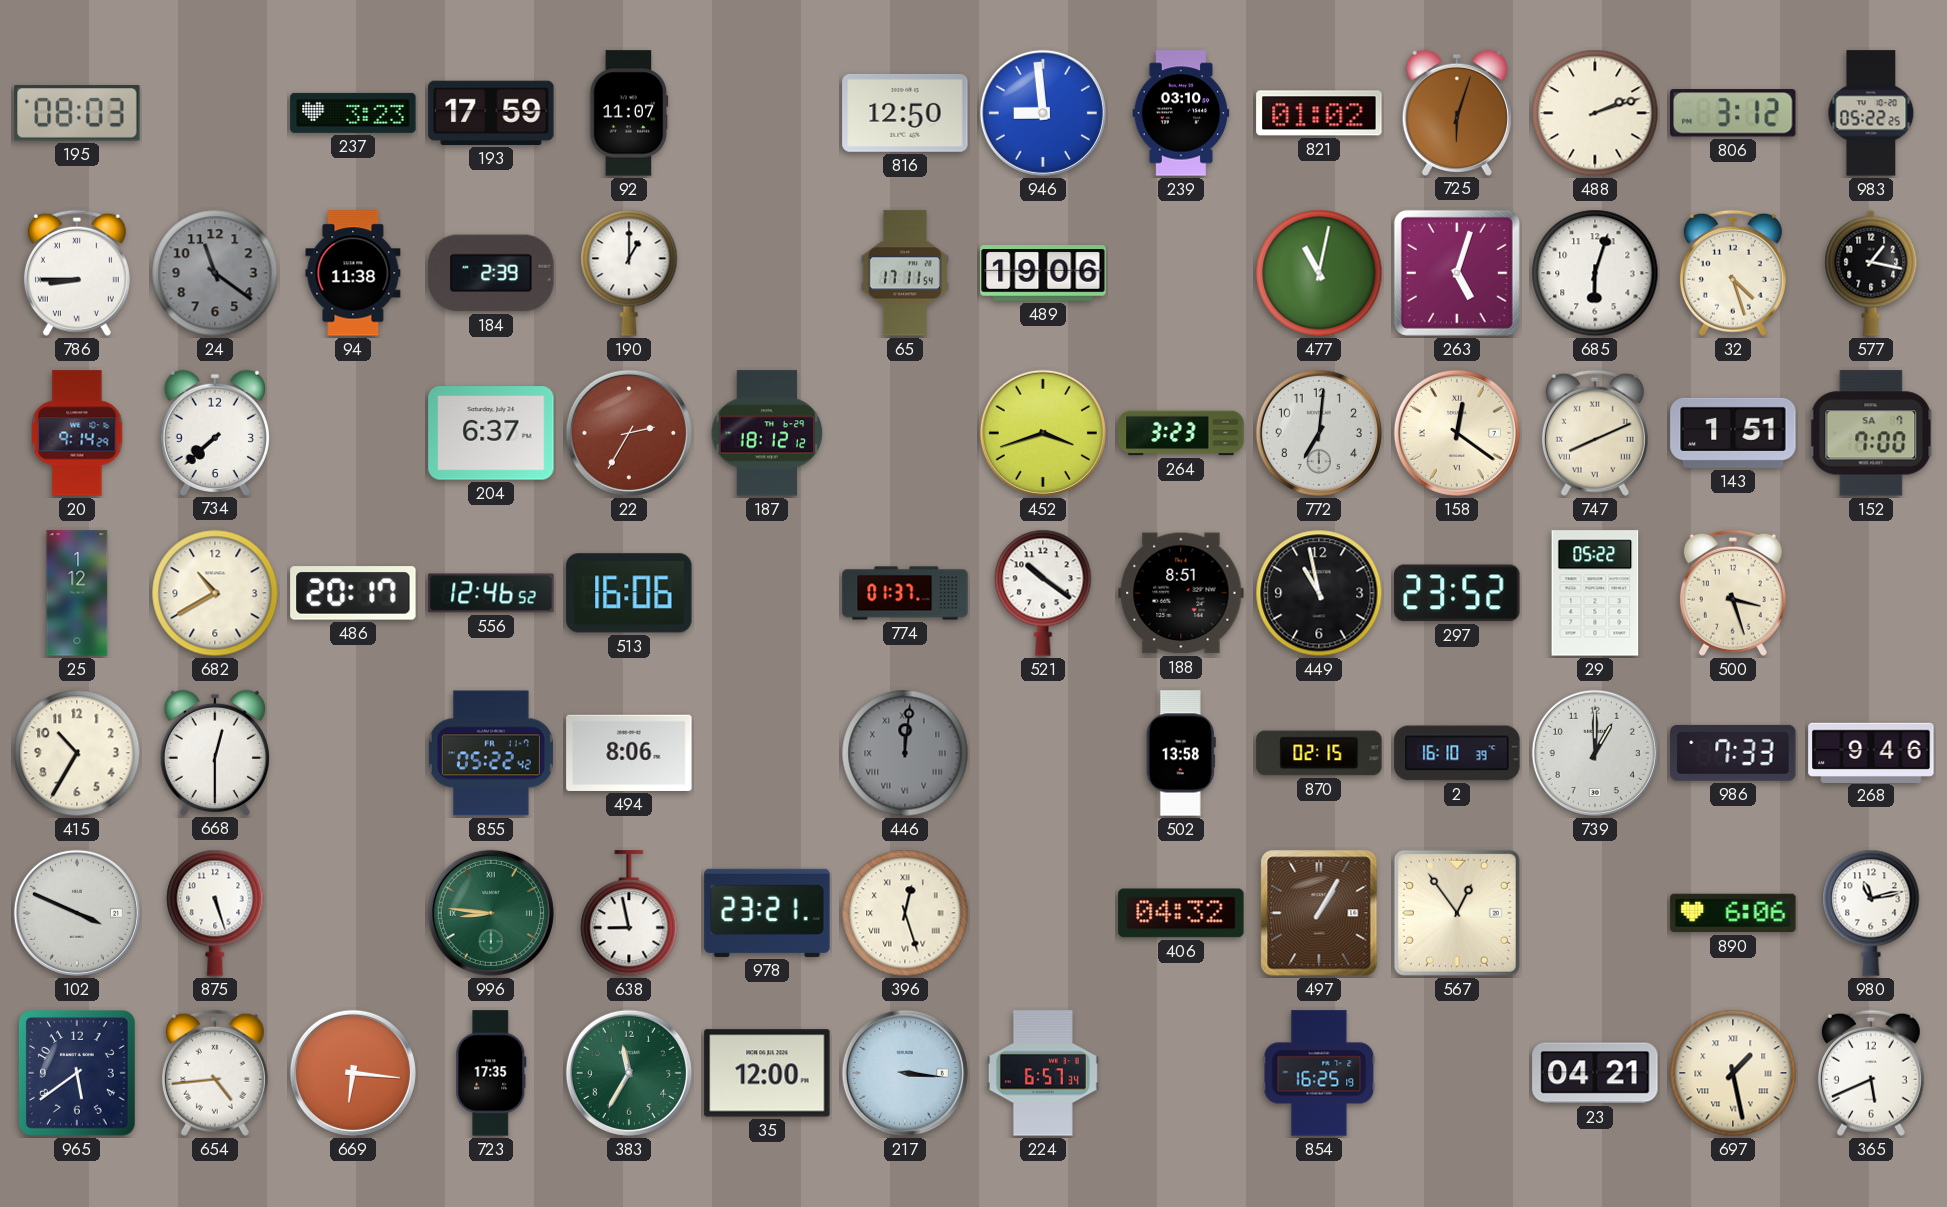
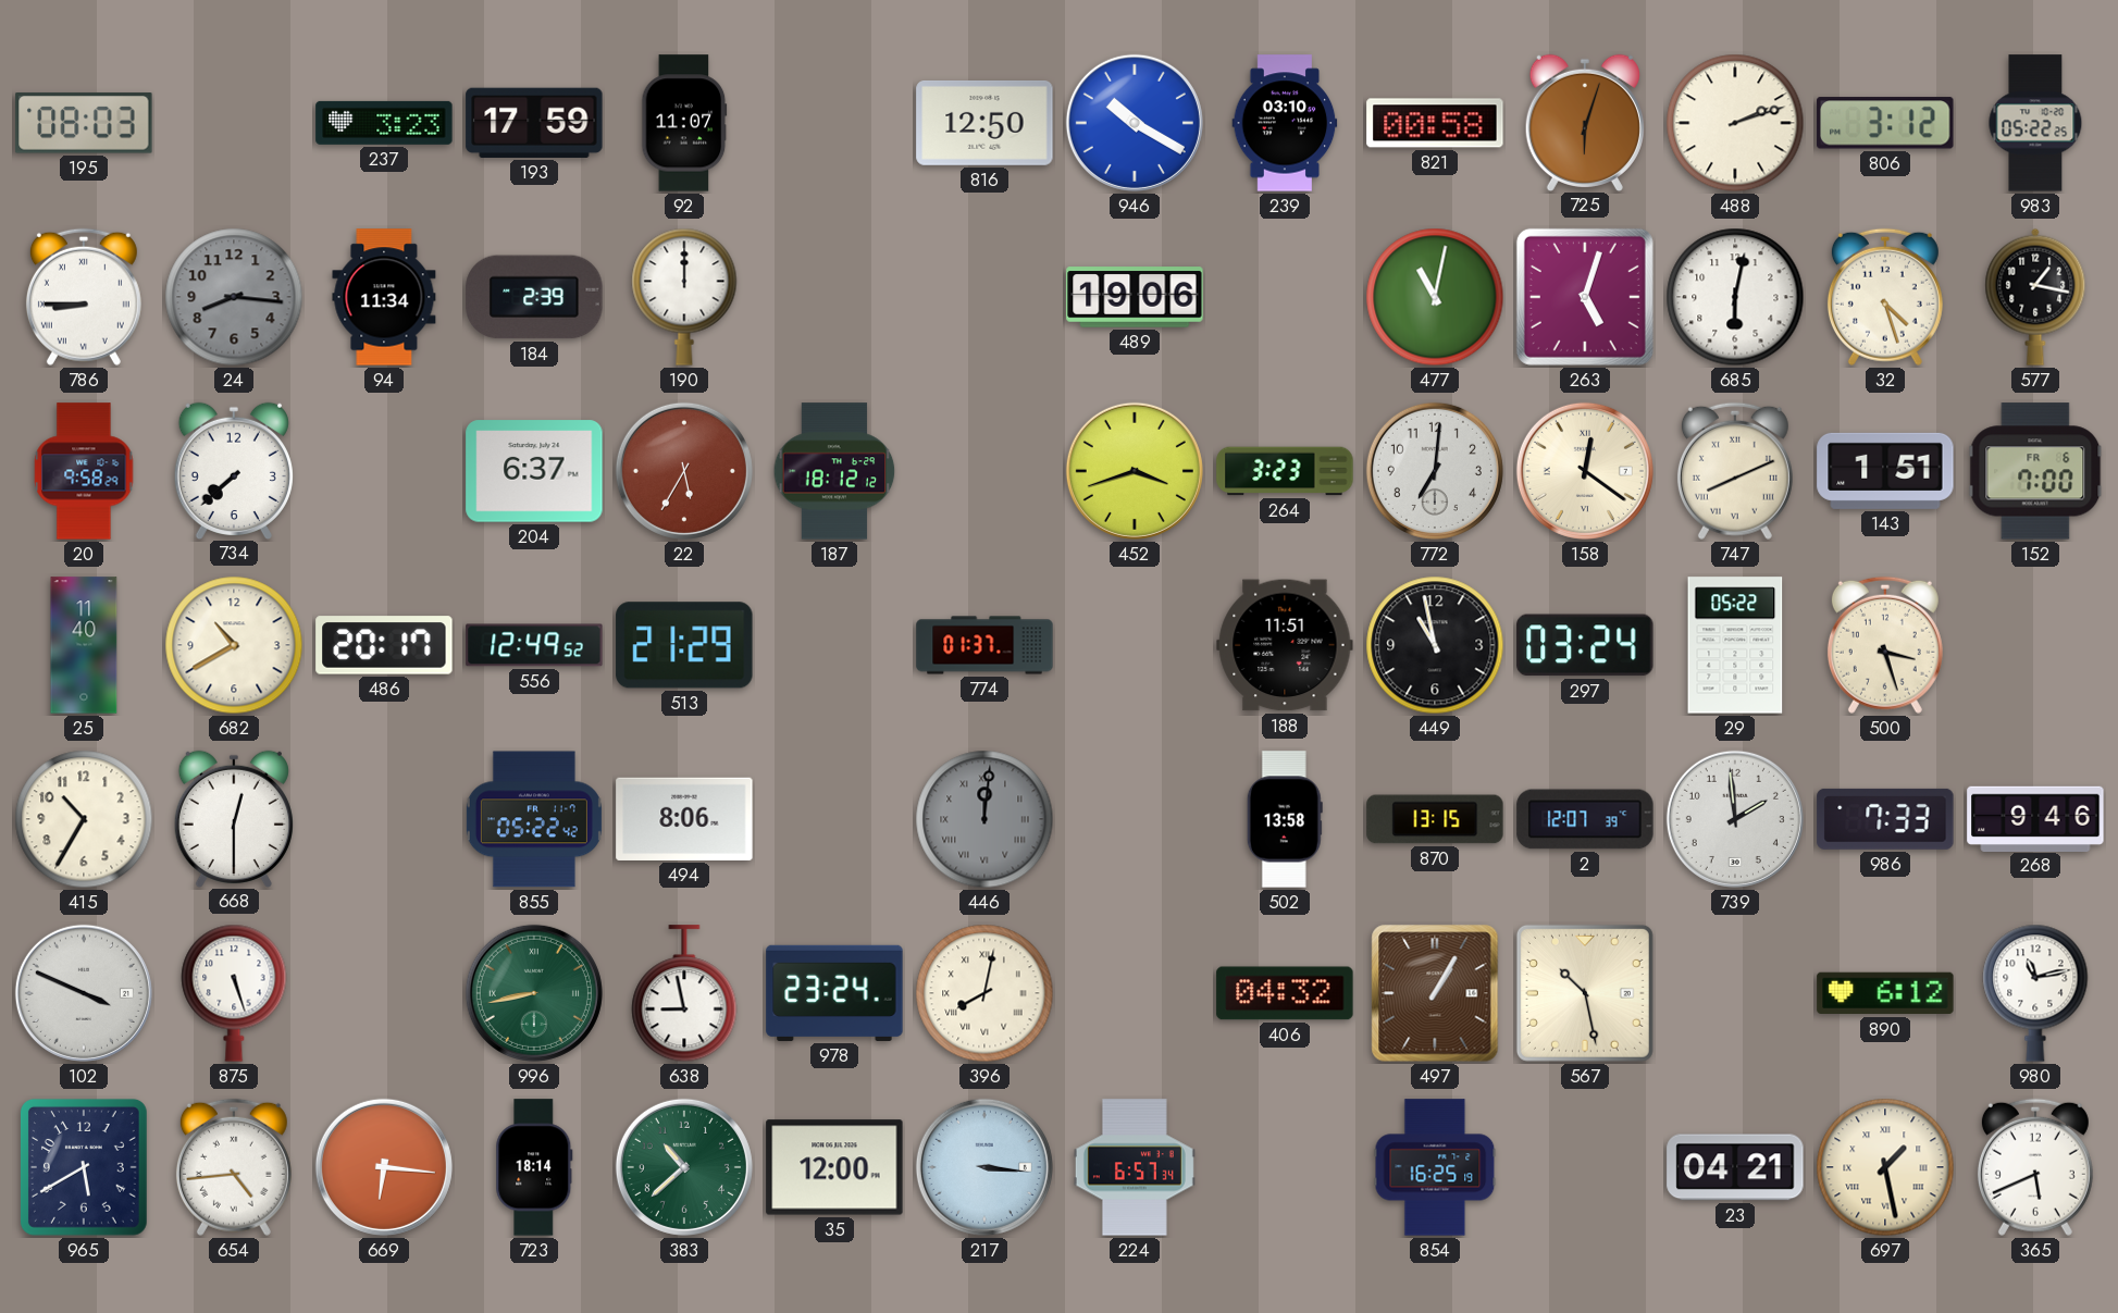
946: 8:59 -> 10:20 (1135, 123)
821: 01:02 -> 00:58 (1435, 123)
24: 11:21 -> 8:16 (234, 297)
94: 11:38 -> 11:34 (384, 297)
190: 1:00 -> 12:00 (684, 297)
65: 17:11 -> none (905, 273)
685: 6:03 -> 6:02 (1735, 297)
20: 9:14 -> 9:58 (84, 471)
22: 2:35 -> 5:35 (684, 471)
152 date: SA 7 -> FR 6 (2035, 471)
25: 1:12 -> 11:40 (84, 645)
556: 12:46 -> 12:49 (534, 645)
513: 16:06 -> 21:29 (684, 645)
521: 10:21 -> none (1043, 593)
188: 8:51 -> 11:51 (1285, 645)
297: 23:52 -> 03:24 (1585, 645)
870: 02:15 -> 13:15 (1435, 819)
2: 16:10 -> 12:07 (1585, 819)
739: 1:00 -> 1:59 (1735, 819)
996: 8:46 -> 8:43 (534, 993)
978: 23:21 -> 23:24 (834, 993)
396: 12:27 -> 8:02 (984, 993)
567: 12:54 -> 10:28 (1585, 993)
890: 6:06 -> 6:12 (1885, 993)
965: 5:39 -> 5:40 (84, 1167)
723: 17:35 -> 18:14 (534, 1167)
383: 11:35 -> 10:38 (684, 1167)
